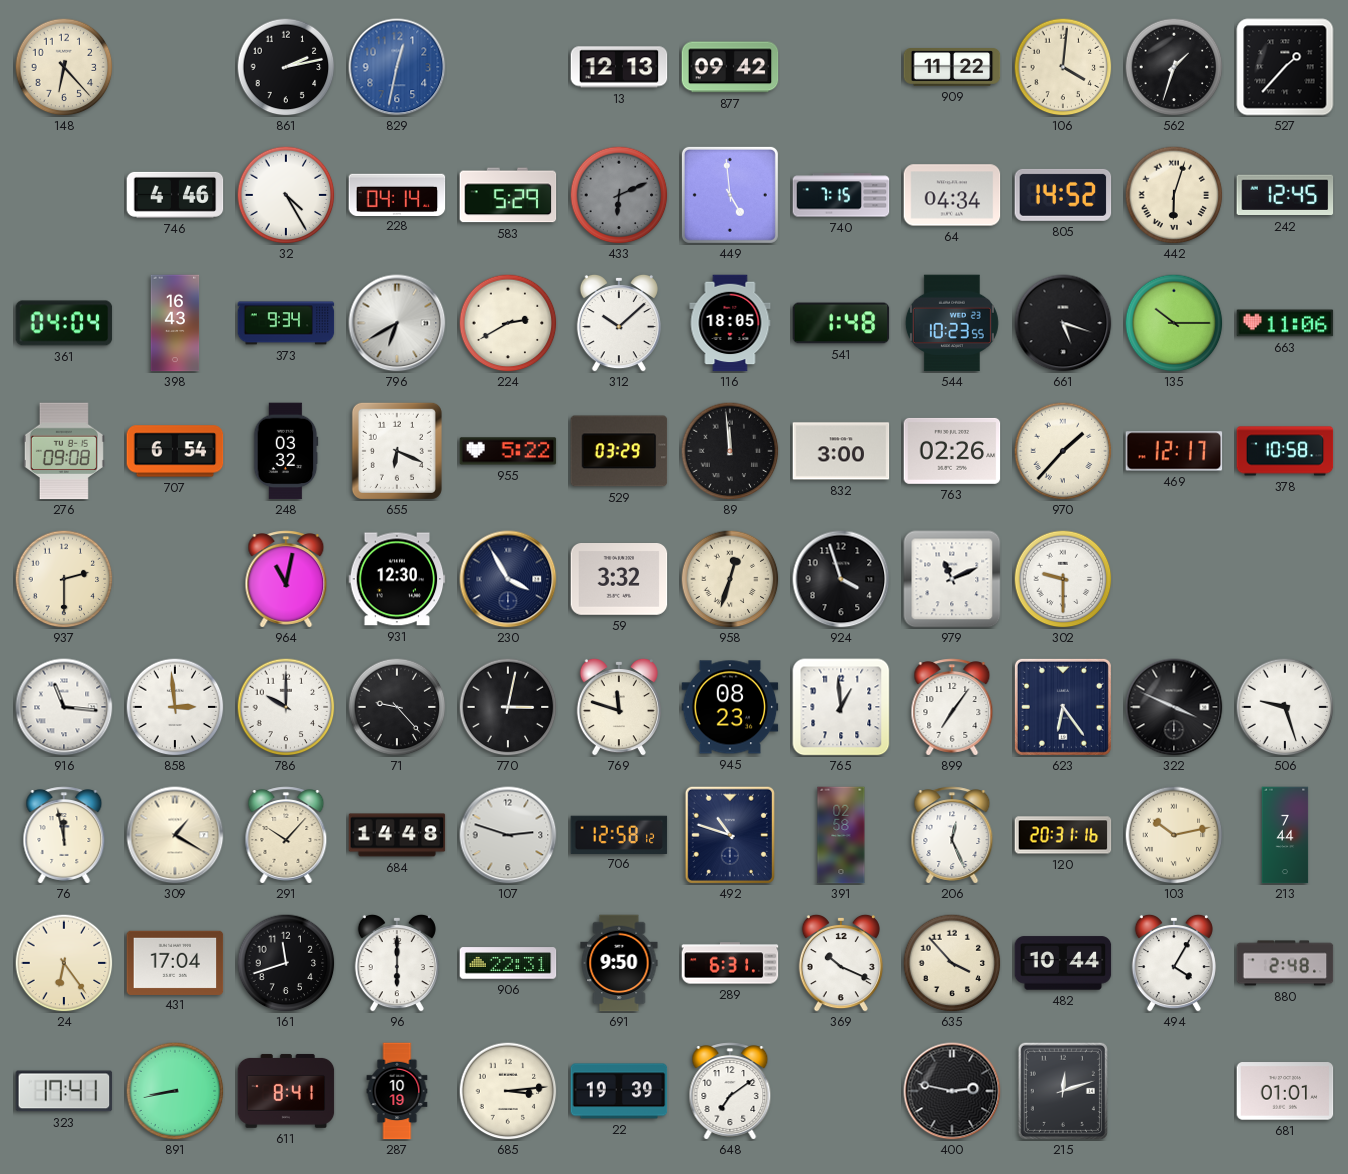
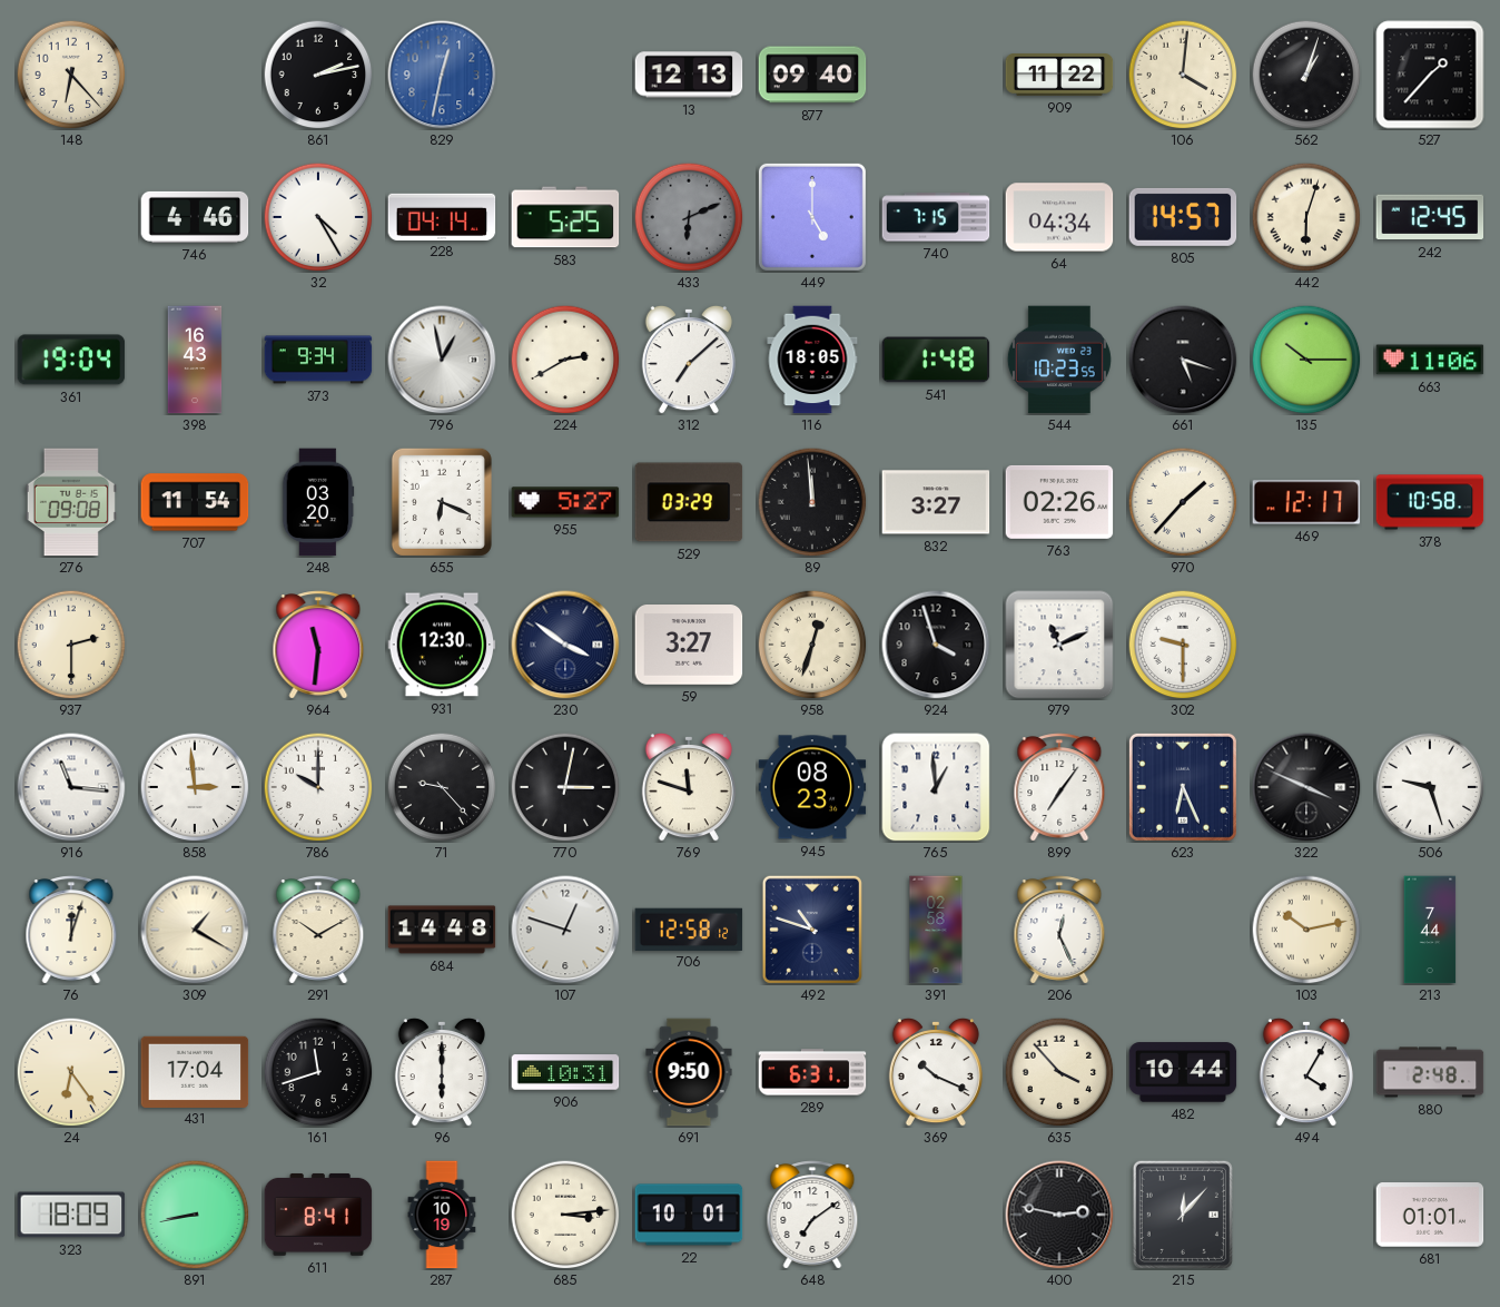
877: 09:42 -> 09:40 (812, 75)
562: 1:33 -> 1:03 (1306, 75)
583: 5:29 -> 5:25 (565, 217)
449: 4:59 -> 5:00 (812, 217)
805: 14:52 -> 14:57 (1183, 217)
361: 04:04 -> 19:04 (71, 360)
796: 6:40 -> 12:58 (442, 360)
312: 10:08 -> 7:08 (689, 360)
707: 6:54 -> 11:54 (195, 502)
248: 03:32 -> 03:20 (318, 502)
955: 5:22 -> 5:27 (565, 502)
832: 3:00 -> 3:27 (936, 502)
964: 11:02 -> 11:31 (318, 645)
230: 3:55 -> 3:51 (565, 645)
59: 3:32 -> 3:27 (689, 646)
623: 6:24 -> 6:26 (1183, 787)
76: 11:58 -> 12:03 (71, 930)
291: 10:07 -> 10:10 (318, 930)
107: 2:48 -> 12:48 (565, 930)
120: 20:31 -> none (1063, 835)
906: 22:31 -> 10:31 (565, 1072)
323: 17:41 -> 18:09 (71, 1215)
22: 19:39 -> 10:01 (689, 1215)
215: 12:12 -> 12:07 (1183, 1215)
